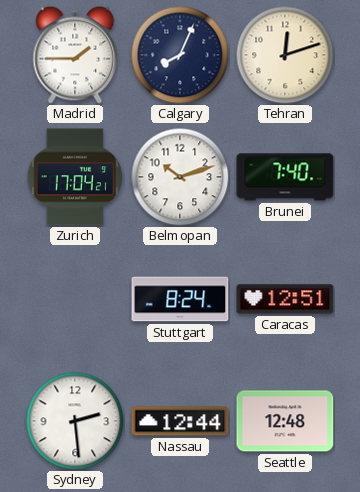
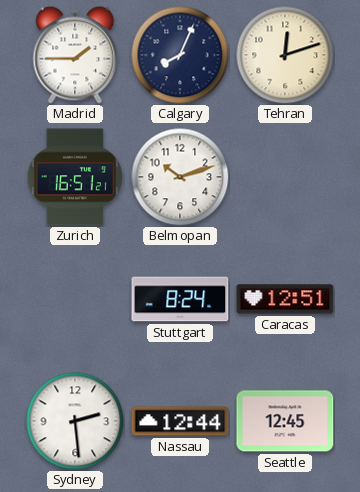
Zurich: 17:04 -> 16:51 (75, 177)
Brunei: 7:40 -> none (285, 177)
Seattle: 12:48 -> 12:45 (285, 421)
